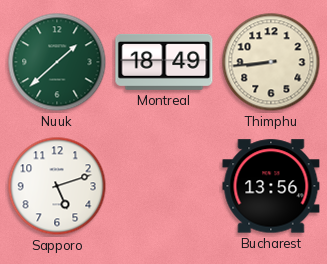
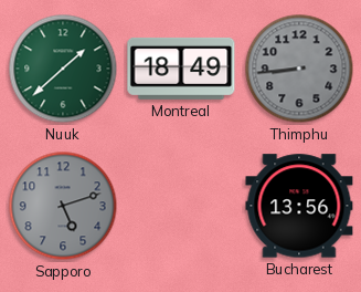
Thimphu dial: cream -> grey (299, 69)
Sapporo dial: white -> grey (63, 206)
